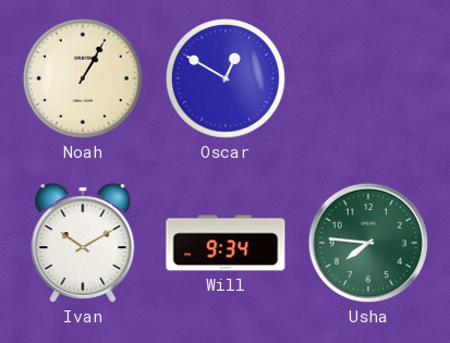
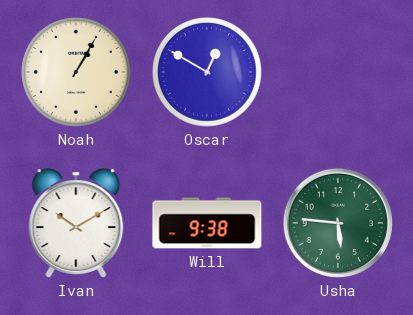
Will: 9:34 -> 9:38 (207, 223)
Usha: 7:46 -> 5:46 (338, 223)
